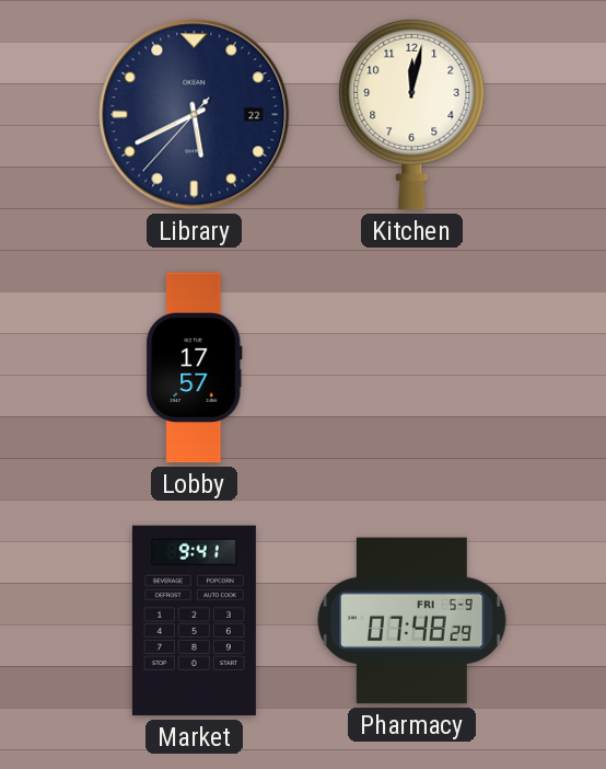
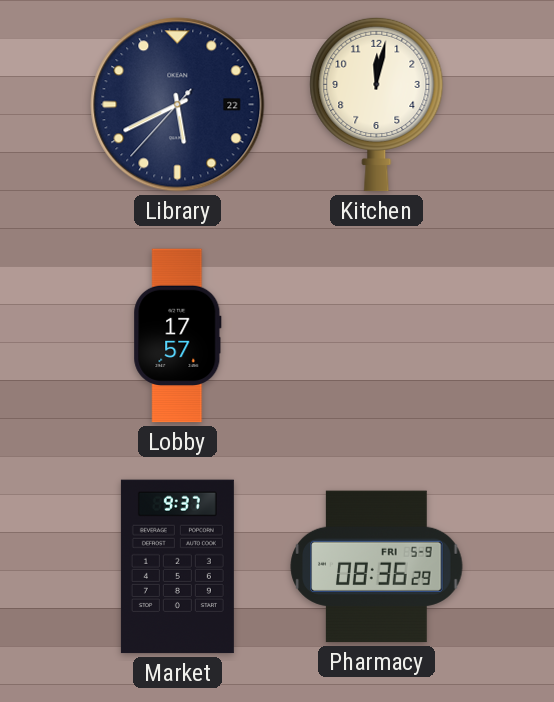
Market: 9:41 -> 9:37 (177, 567)
Pharmacy: 07:48 -> 08:36 (377, 567)
